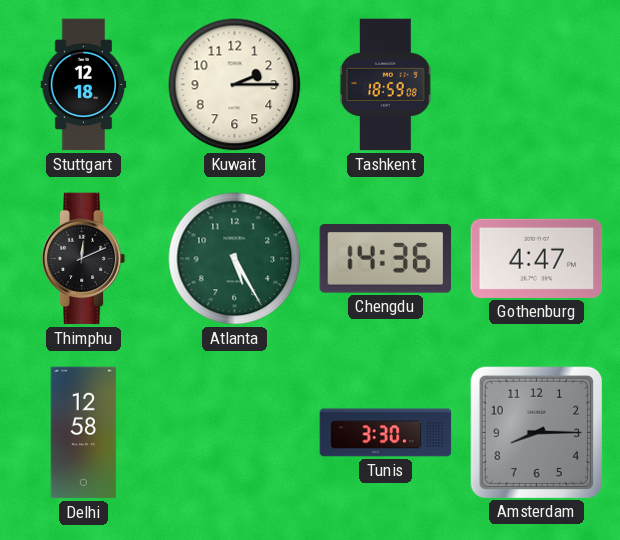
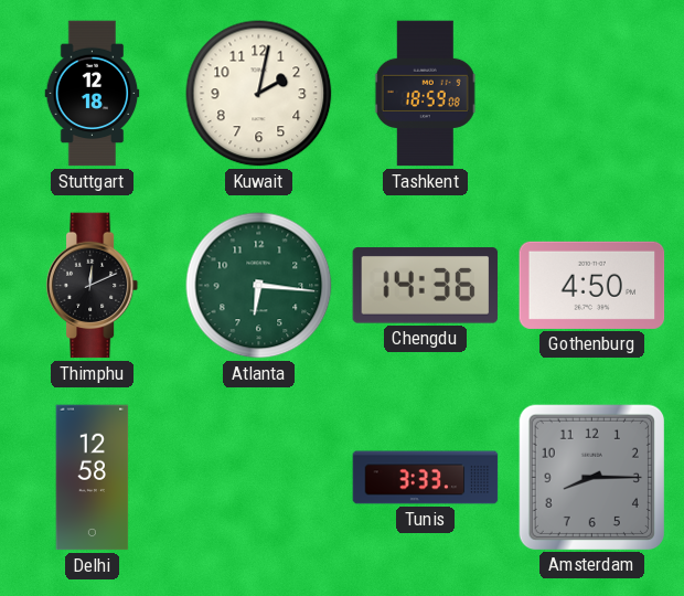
Kuwait: 2:15 -> 2:02 (259, 94)
Atlanta: 5:25 -> 6:16 (259, 286)
Gothenburg: 4:47 -> 4:50 (592, 285)
Tunis: 3:30 -> 3:33 (426, 478)
